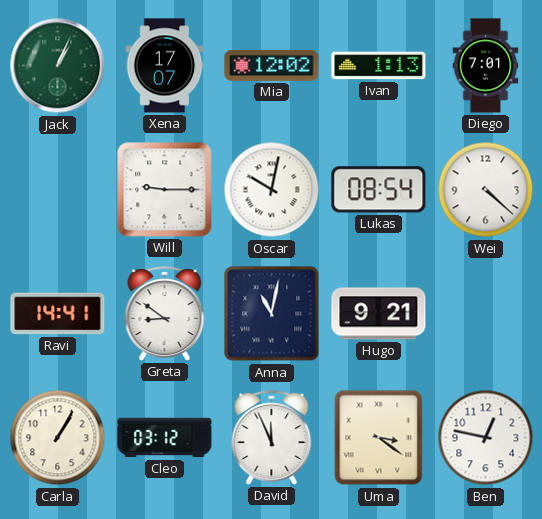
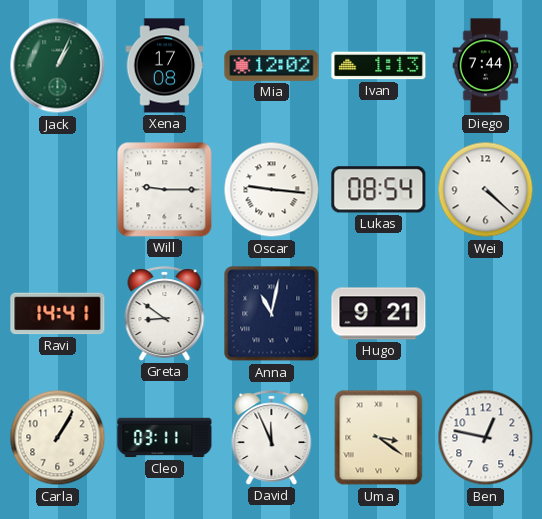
Xena: 17:07 -> 17:08 (165, 66)
Diego: 7:01 -> 7:44 (486, 66)
Oscar: 10:02 -> 9:16 (272, 190)
Cleo: 03:12 -> 03:11 (165, 438)
